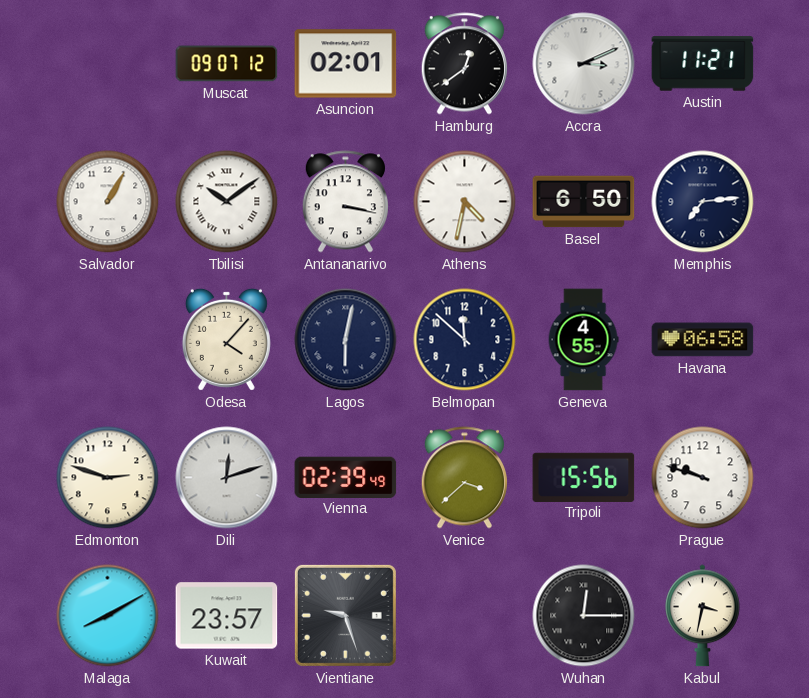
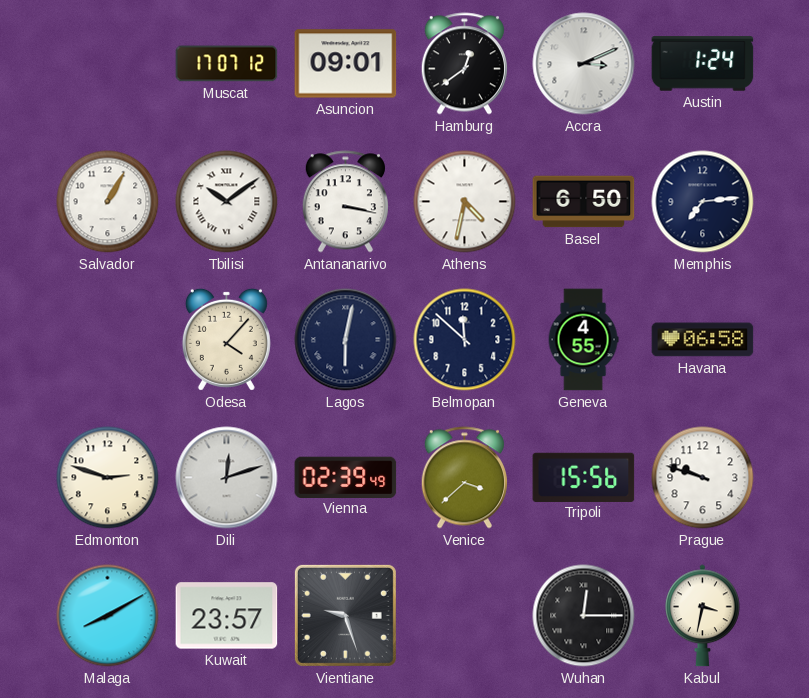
Muscat: 09:07 -> 17:07 (227, 64)
Asuncion: 02:01 -> 09:01 (346, 64)
Austin: 11:21 -> 1:24 (703, 64)
